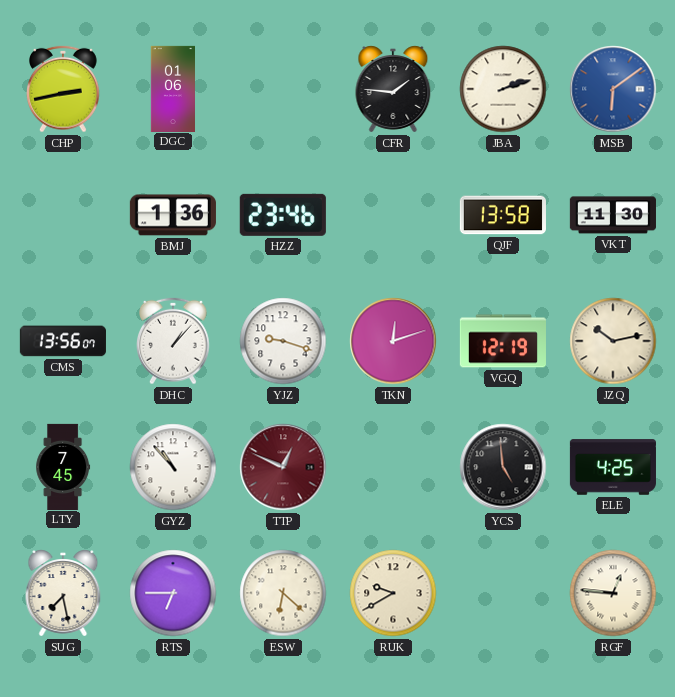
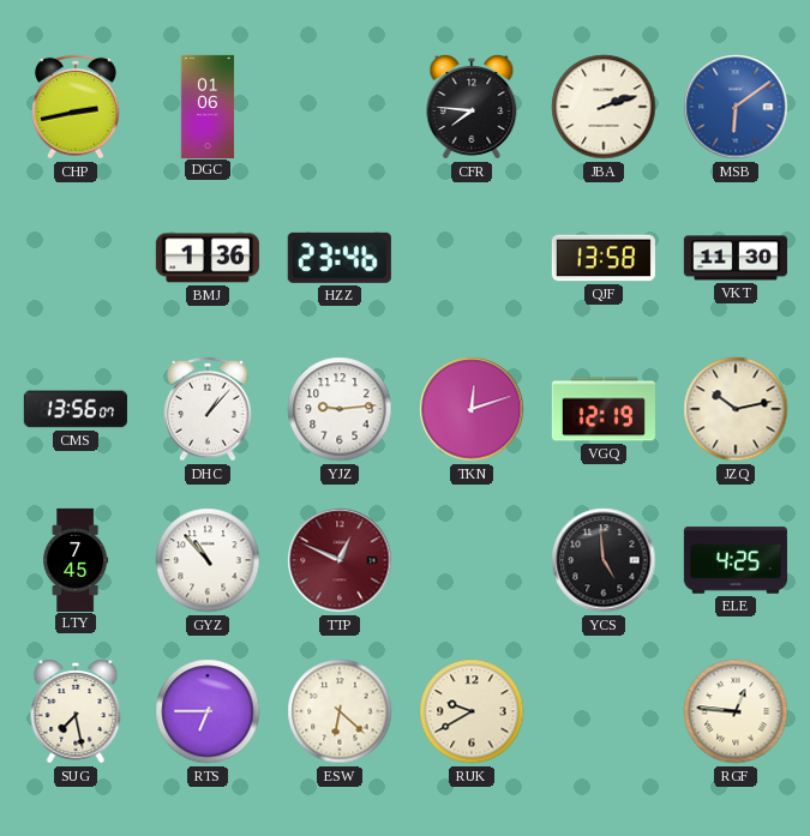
CFR: 1:46 -> 7:46 (472, 107)
YJZ: 9:18 -> 9:14 (340, 409)
